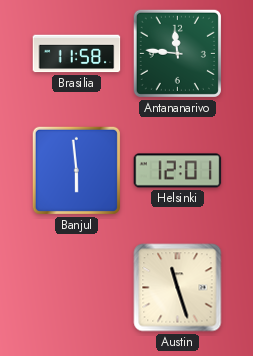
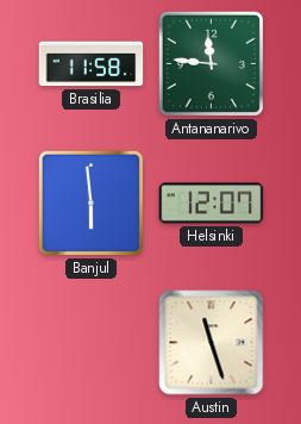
Helsinki: 12:01 -> 12:07 (212, 204)
